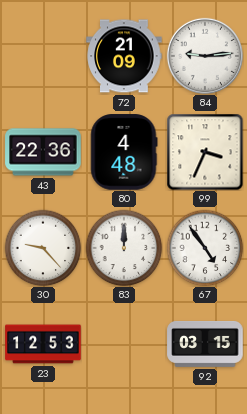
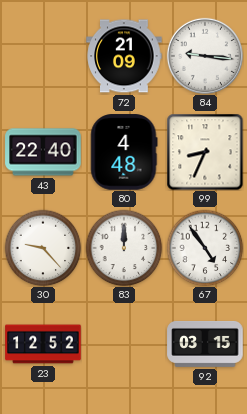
84: 9:14 -> 9:16 (205, 56)
43: 22:36 -> 22:40 (43, 152)
99: 3:34 -> 8:34 (205, 152)
23: 12:53 -> 12:52 (43, 344)
